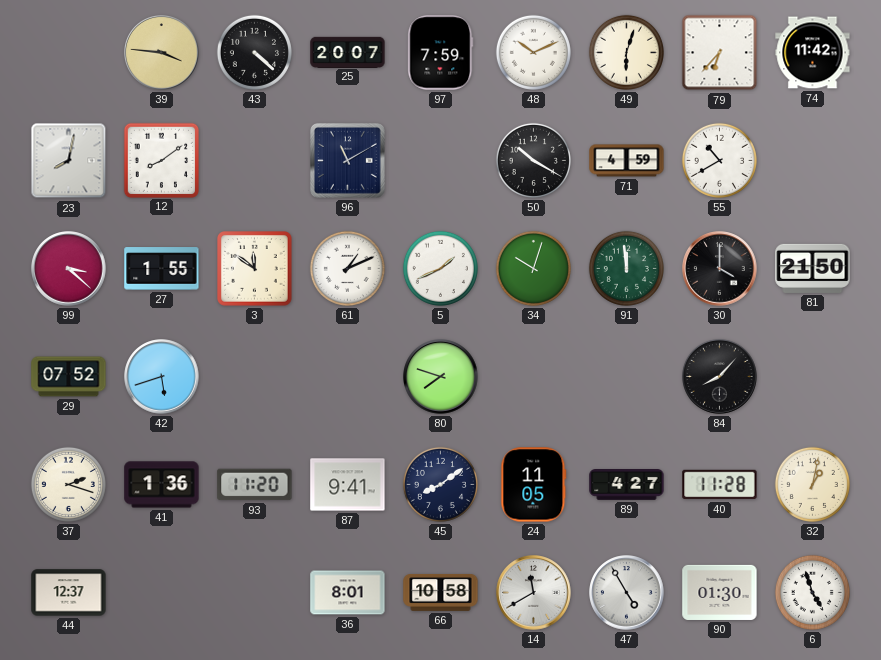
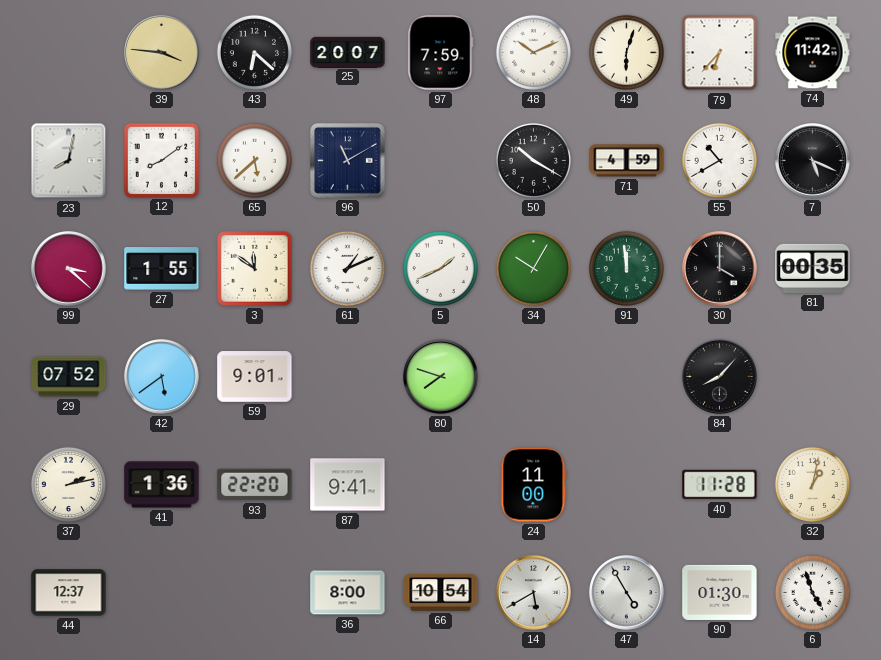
43: 4:22 -> 6:22 (254, 52)
65: none -> 5:38 (254, 160)
7: none -> 5:19 (813, 161)
34: 10:03 -> 10:05 (533, 268)
81: 21:50 -> 00:35 (813, 268)
42: 5:42 -> 5:39 (162, 377)
59: none -> 9:01 (255, 377)
37: 2:18 -> 2:13 (68, 484)
93: 11:20 -> 22:20 (255, 485)
45: 8:09 -> none (440, 484)
24: 11:05 -> 11:00 (534, 485)
89: 4:27 -> none (627, 485)
36: 8:01 -> 8:00 (348, 593)
66: 10:58 -> 10:54 (441, 592)
14: 11:40 -> 5:40 (534, 593)
